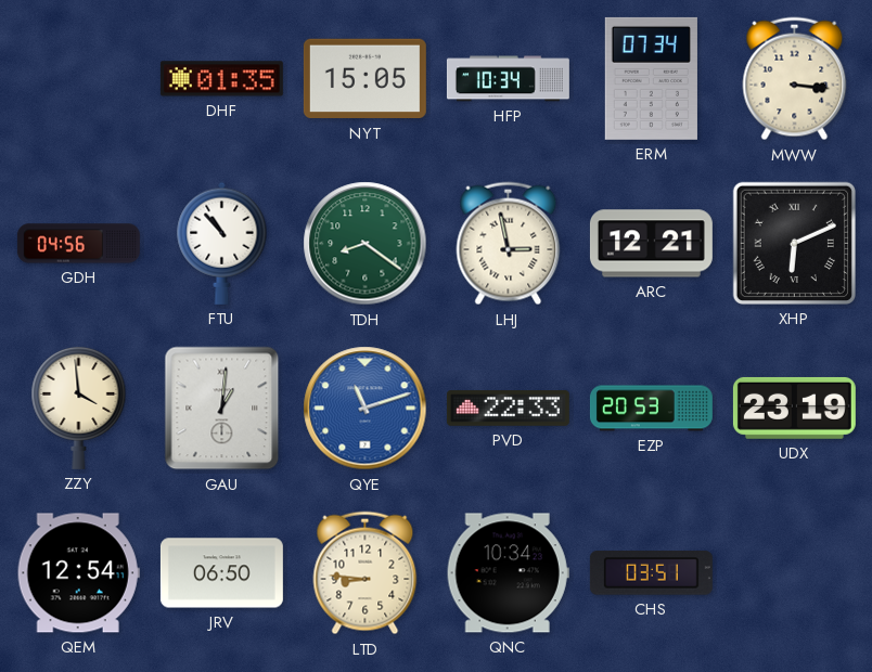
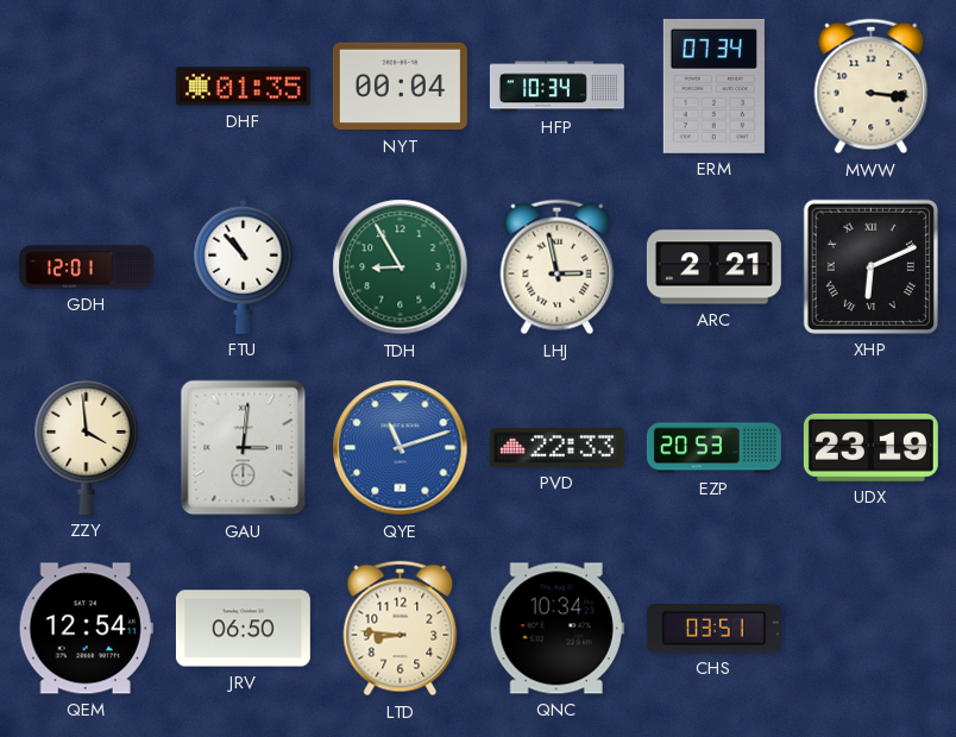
NYT: 15:05 -> 00:04 (400, 87)
GDH: 04:56 -> 12:01 (86, 267)
TDH: 8:21 -> 8:55 (401, 267)
ARC: 12:21 -> 2:21 (713, 267)
GAU: 1:01 -> 3:01 (244, 448)
